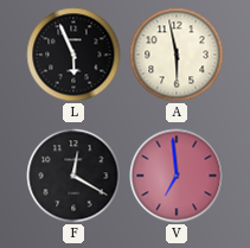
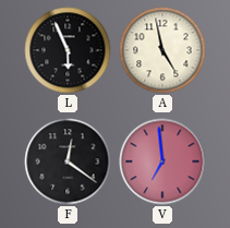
A: 5:58 -> 4:58 (162, 50)
F: 12:20 -> 12:21 (68, 161)
